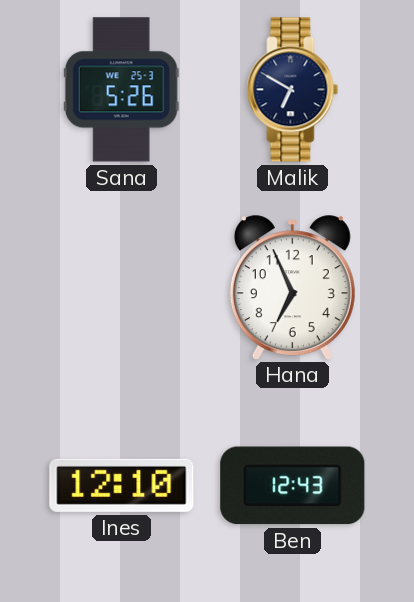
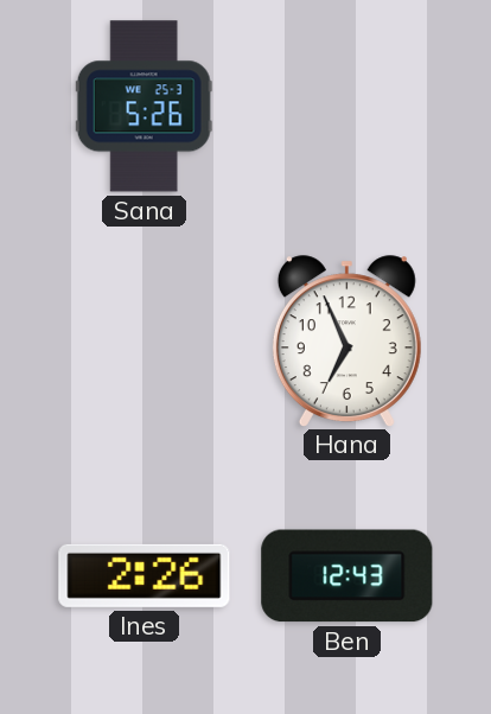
Malik: 6:50 -> none (293, 90)
Ines: 12:10 -> 2:26 (145, 575)
